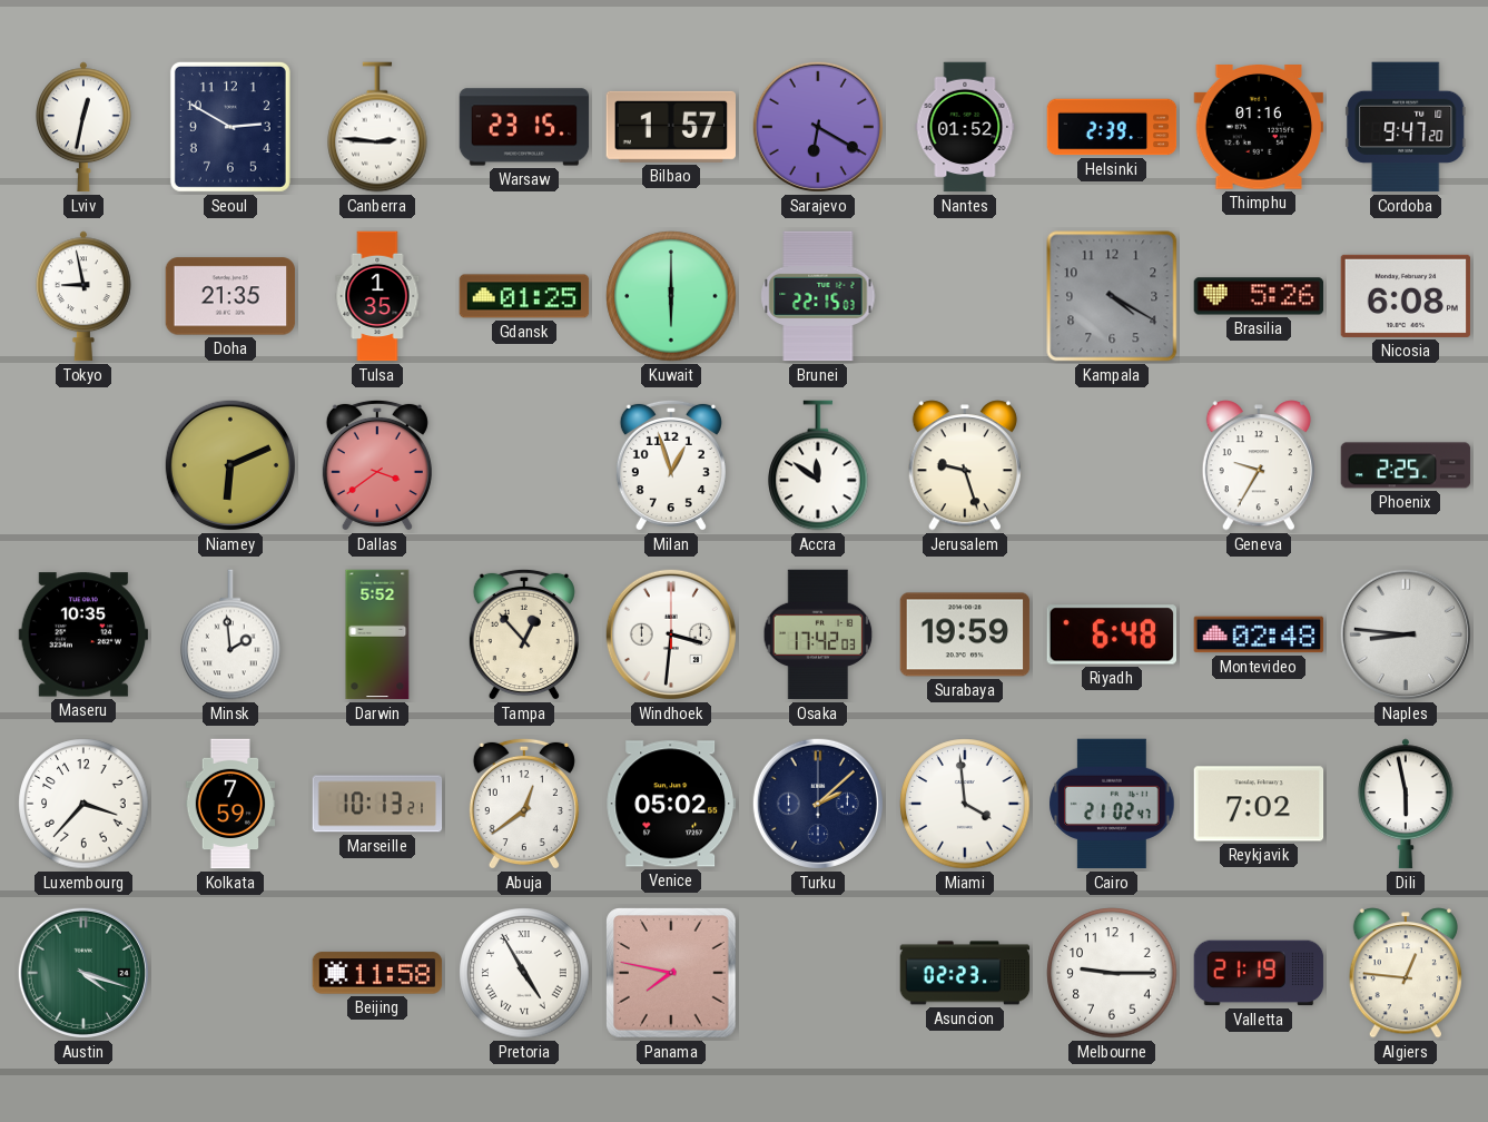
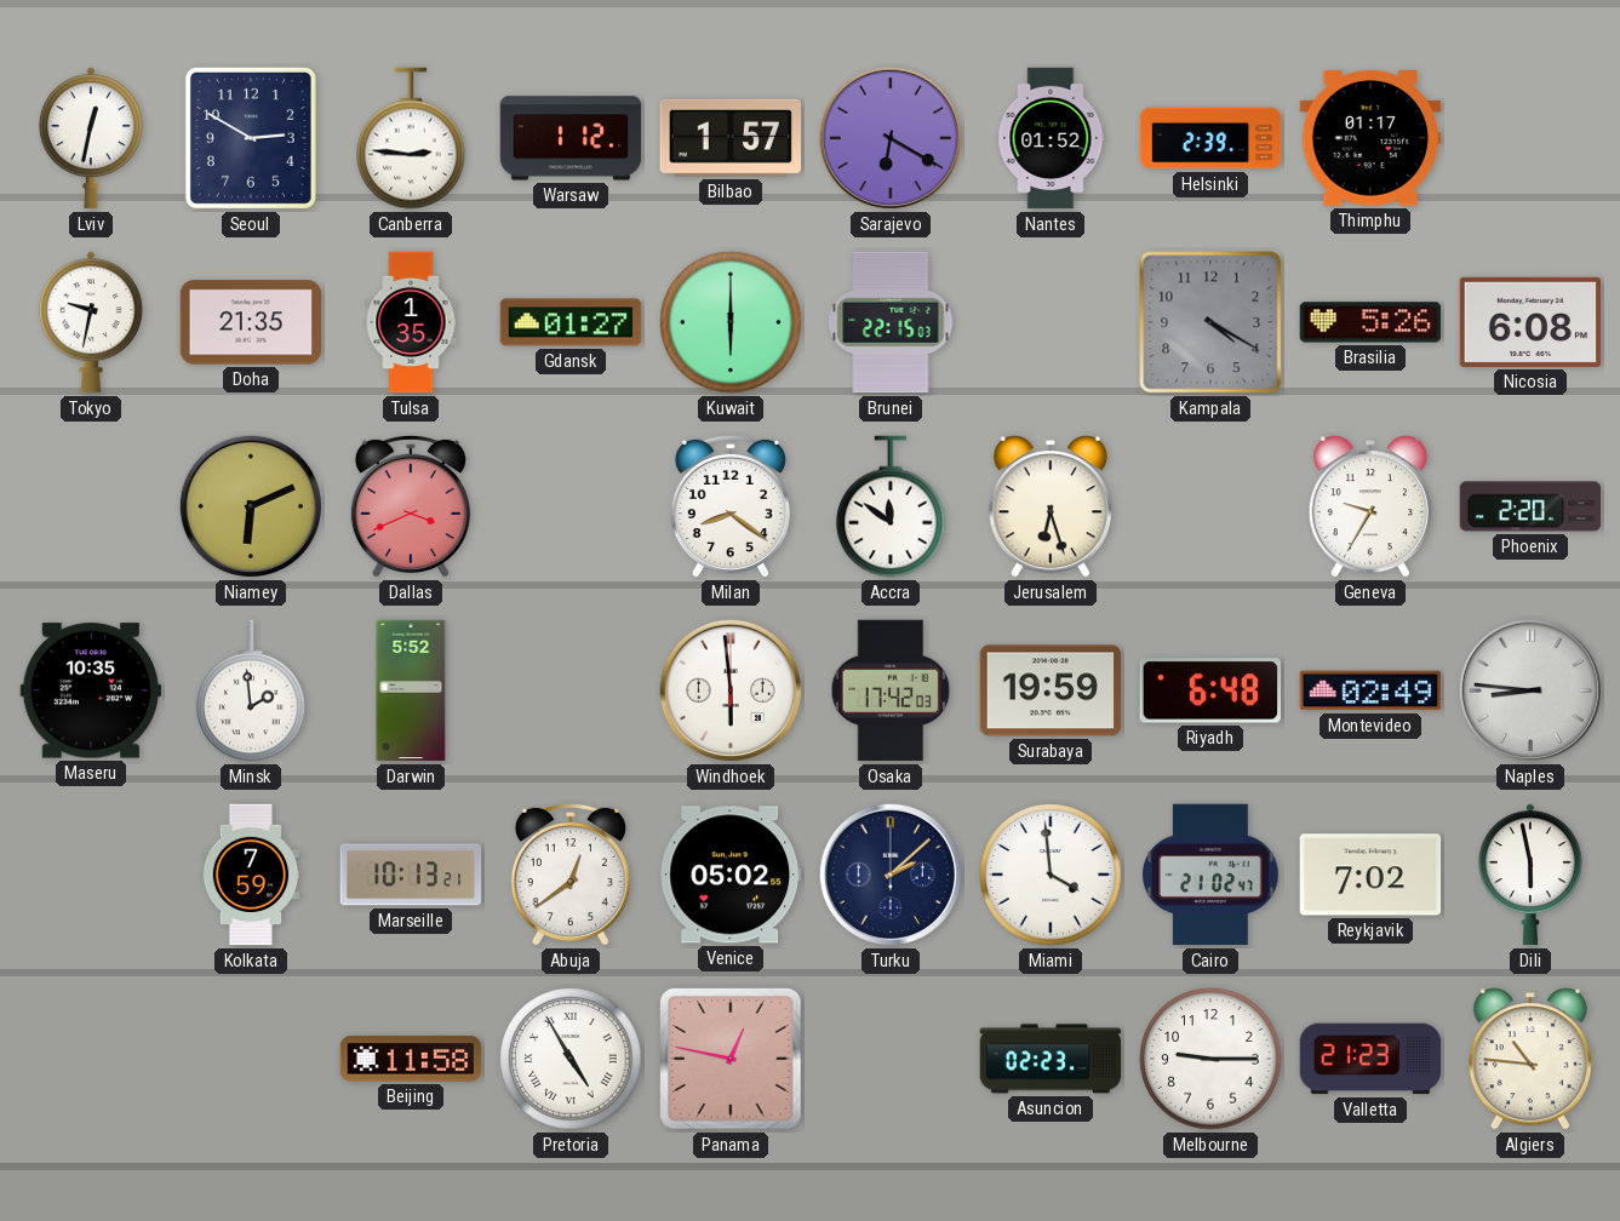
Warsaw: 23:15 -> 1:12 (571, 138)
Thimphu: 01:16 -> 01:17 (1370, 139)
Cordoba: 9:47 -> none (1406, 127)
Tokyo: 8:58 -> 9:32 (92, 322)
Gdansk: 01:25 -> 01:27 (571, 322)
Dallas: 3:39 -> 3:41 (411, 506)
Milan: 12:57 -> 8:21 (731, 506)
Jerusalem: 9:27 -> 6:27 (1051, 506)
Phoenix: 2:25 -> 2:20 (1530, 506)
Tampa: 12:53 -> none (524, 634)
Windhoek: 3:31 -> 5:59 (731, 690)
Montevideo: 02:48 -> 02:49 (1370, 690)
Luxembourg: 3:37 -> none (83, 804)
Austin: 4:18 -> none (83, 973)
Panama: 7:47 -> 12:47 (732, 1060)
Valletta: 21:19 -> 21:23 (1370, 1059)
Algiers: 12:46 -> 10:46 (1530, 1059)
